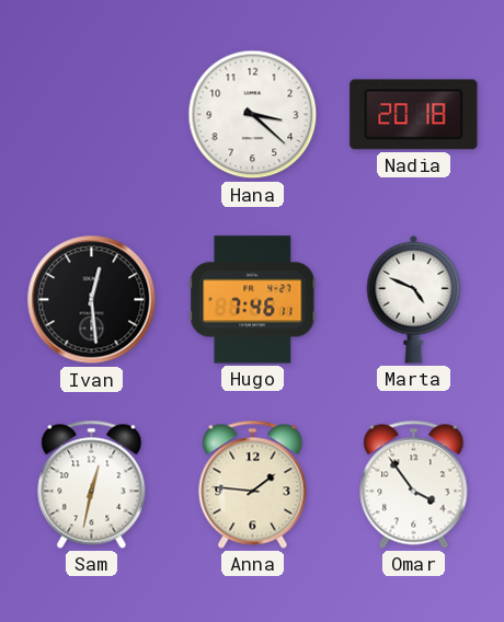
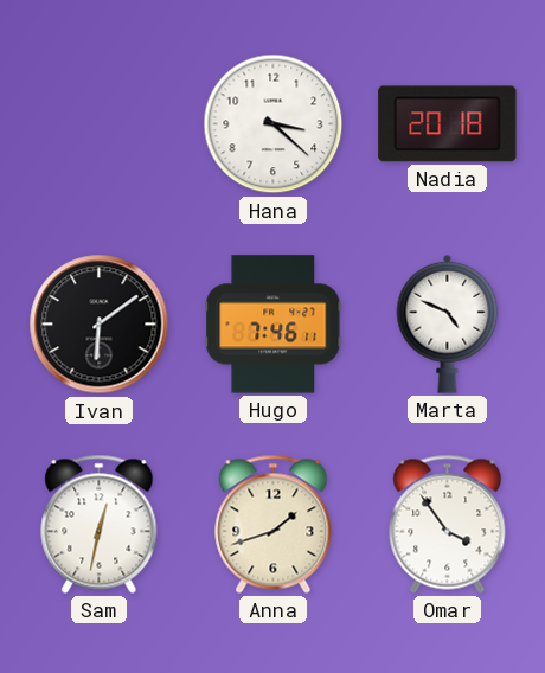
Ivan: 12:29 -> 6:09 (100, 325)
Anna: 1:46 -> 1:42 (274, 524)
